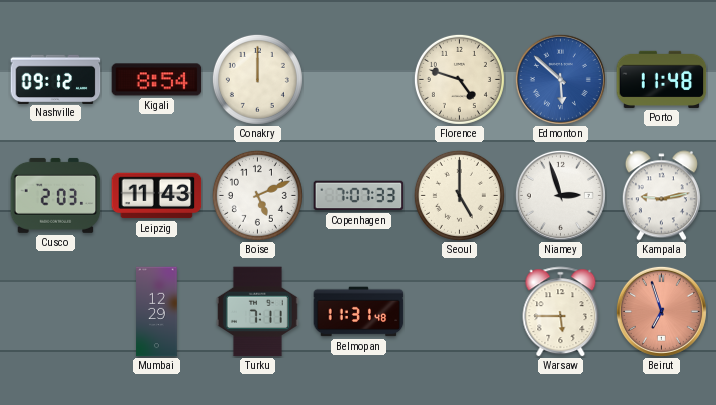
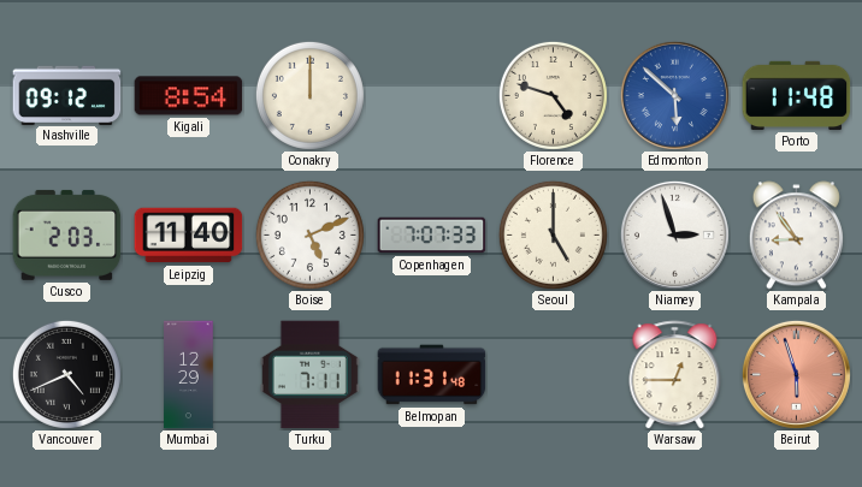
Leipzig: 11:43 -> 11:40 (189, 236)
Kampala: 9:13 -> 8:54 (796, 236)
Vancouver: none -> 4:41 (66, 374)
Warsaw: 5:45 -> 12:45 (675, 375)
Beirut: 6:57 -> 5:57 (796, 374)
